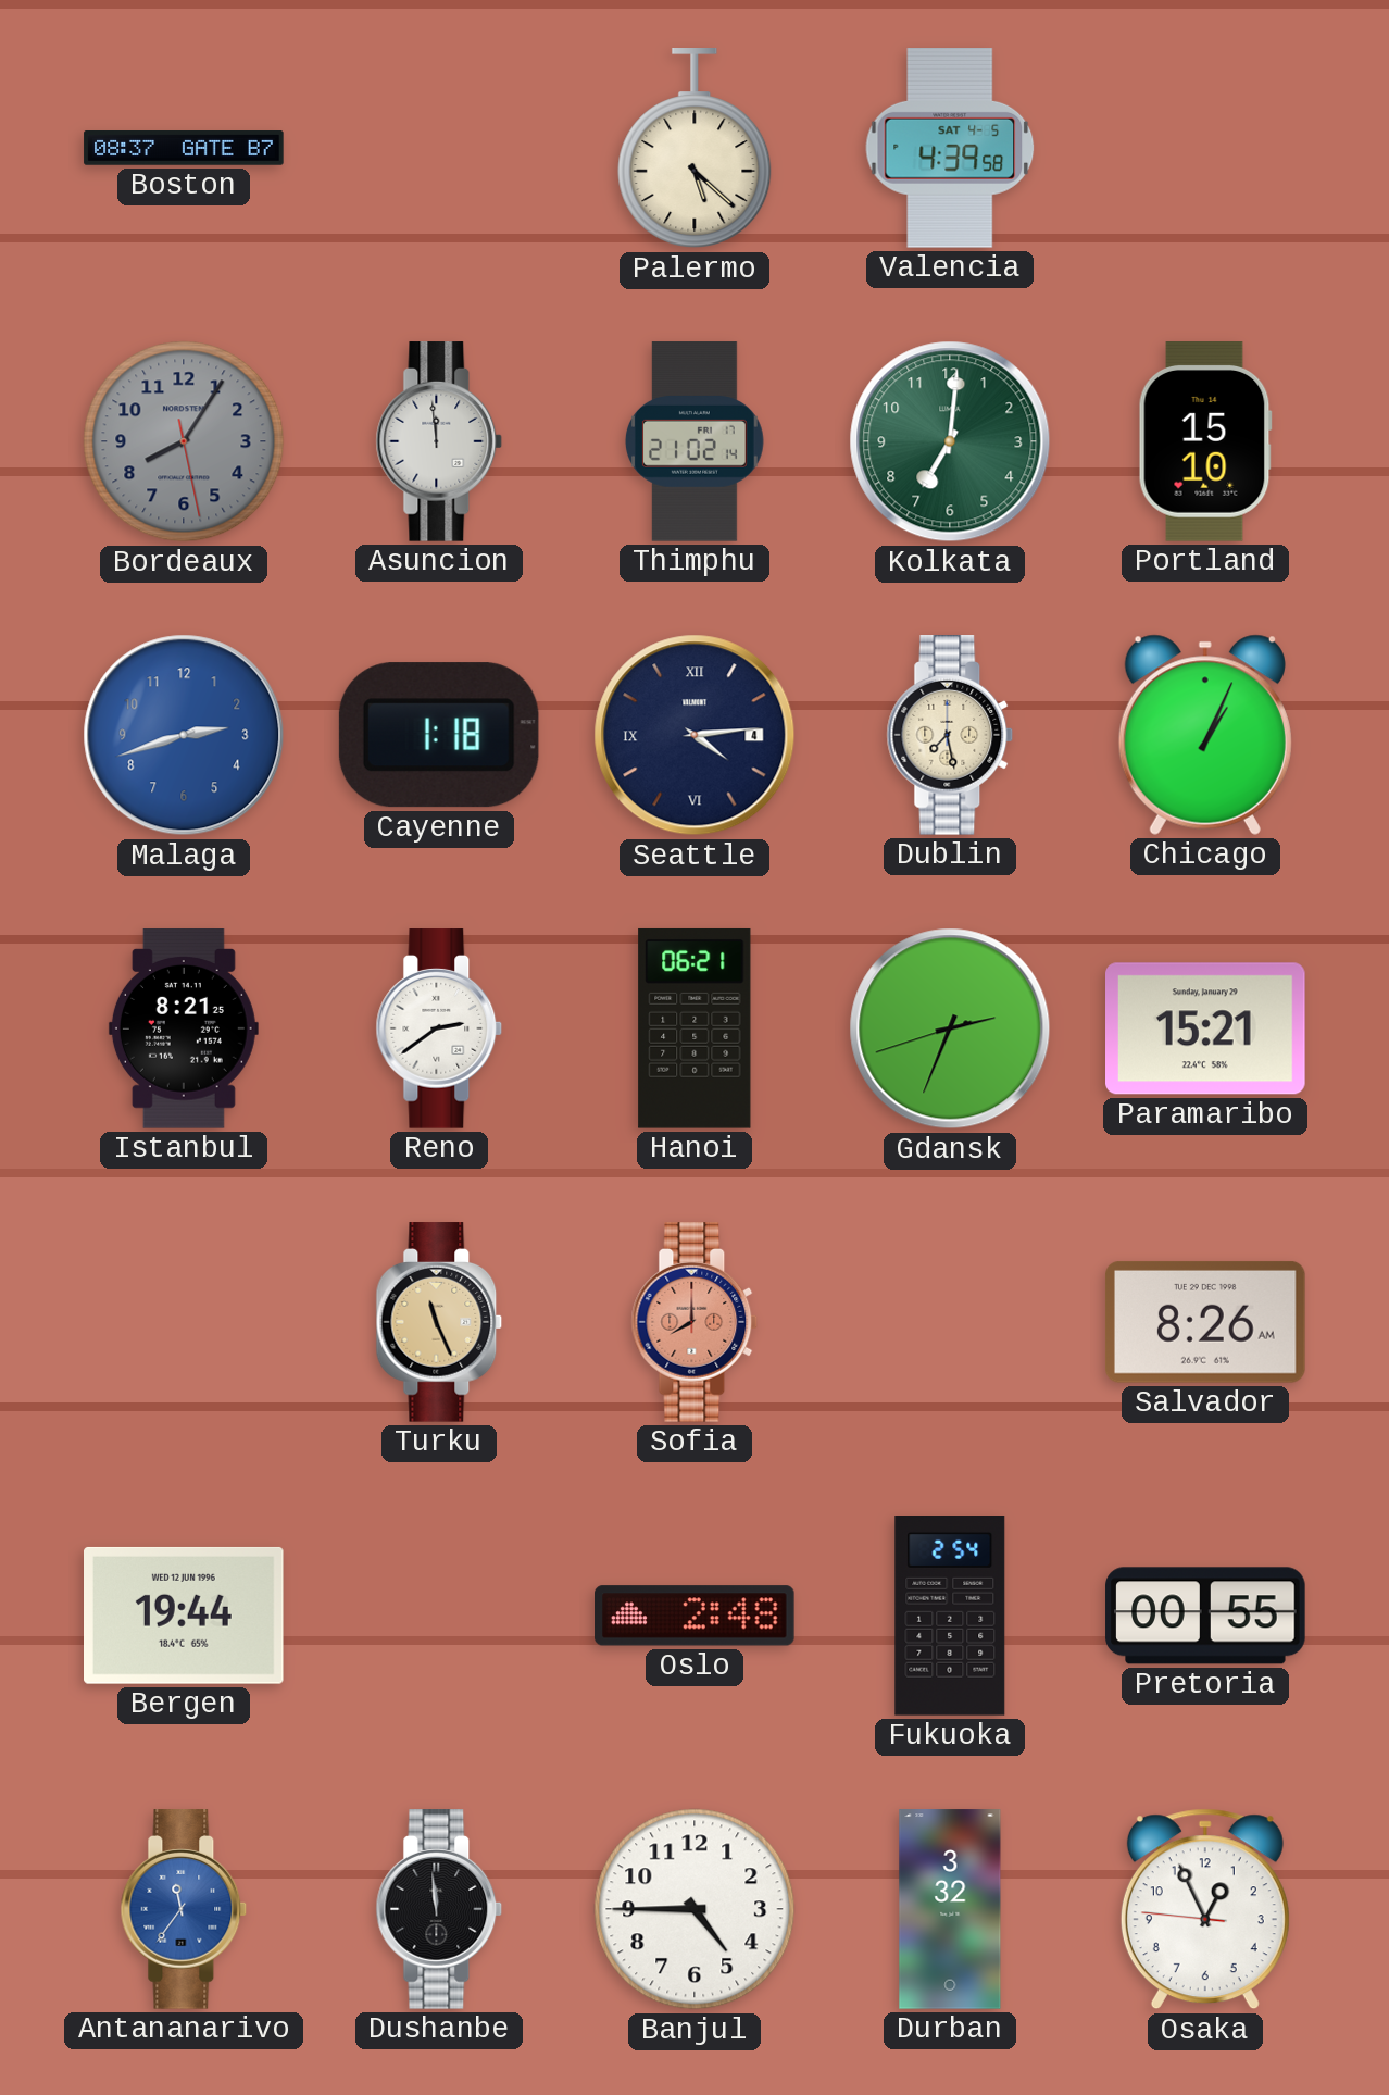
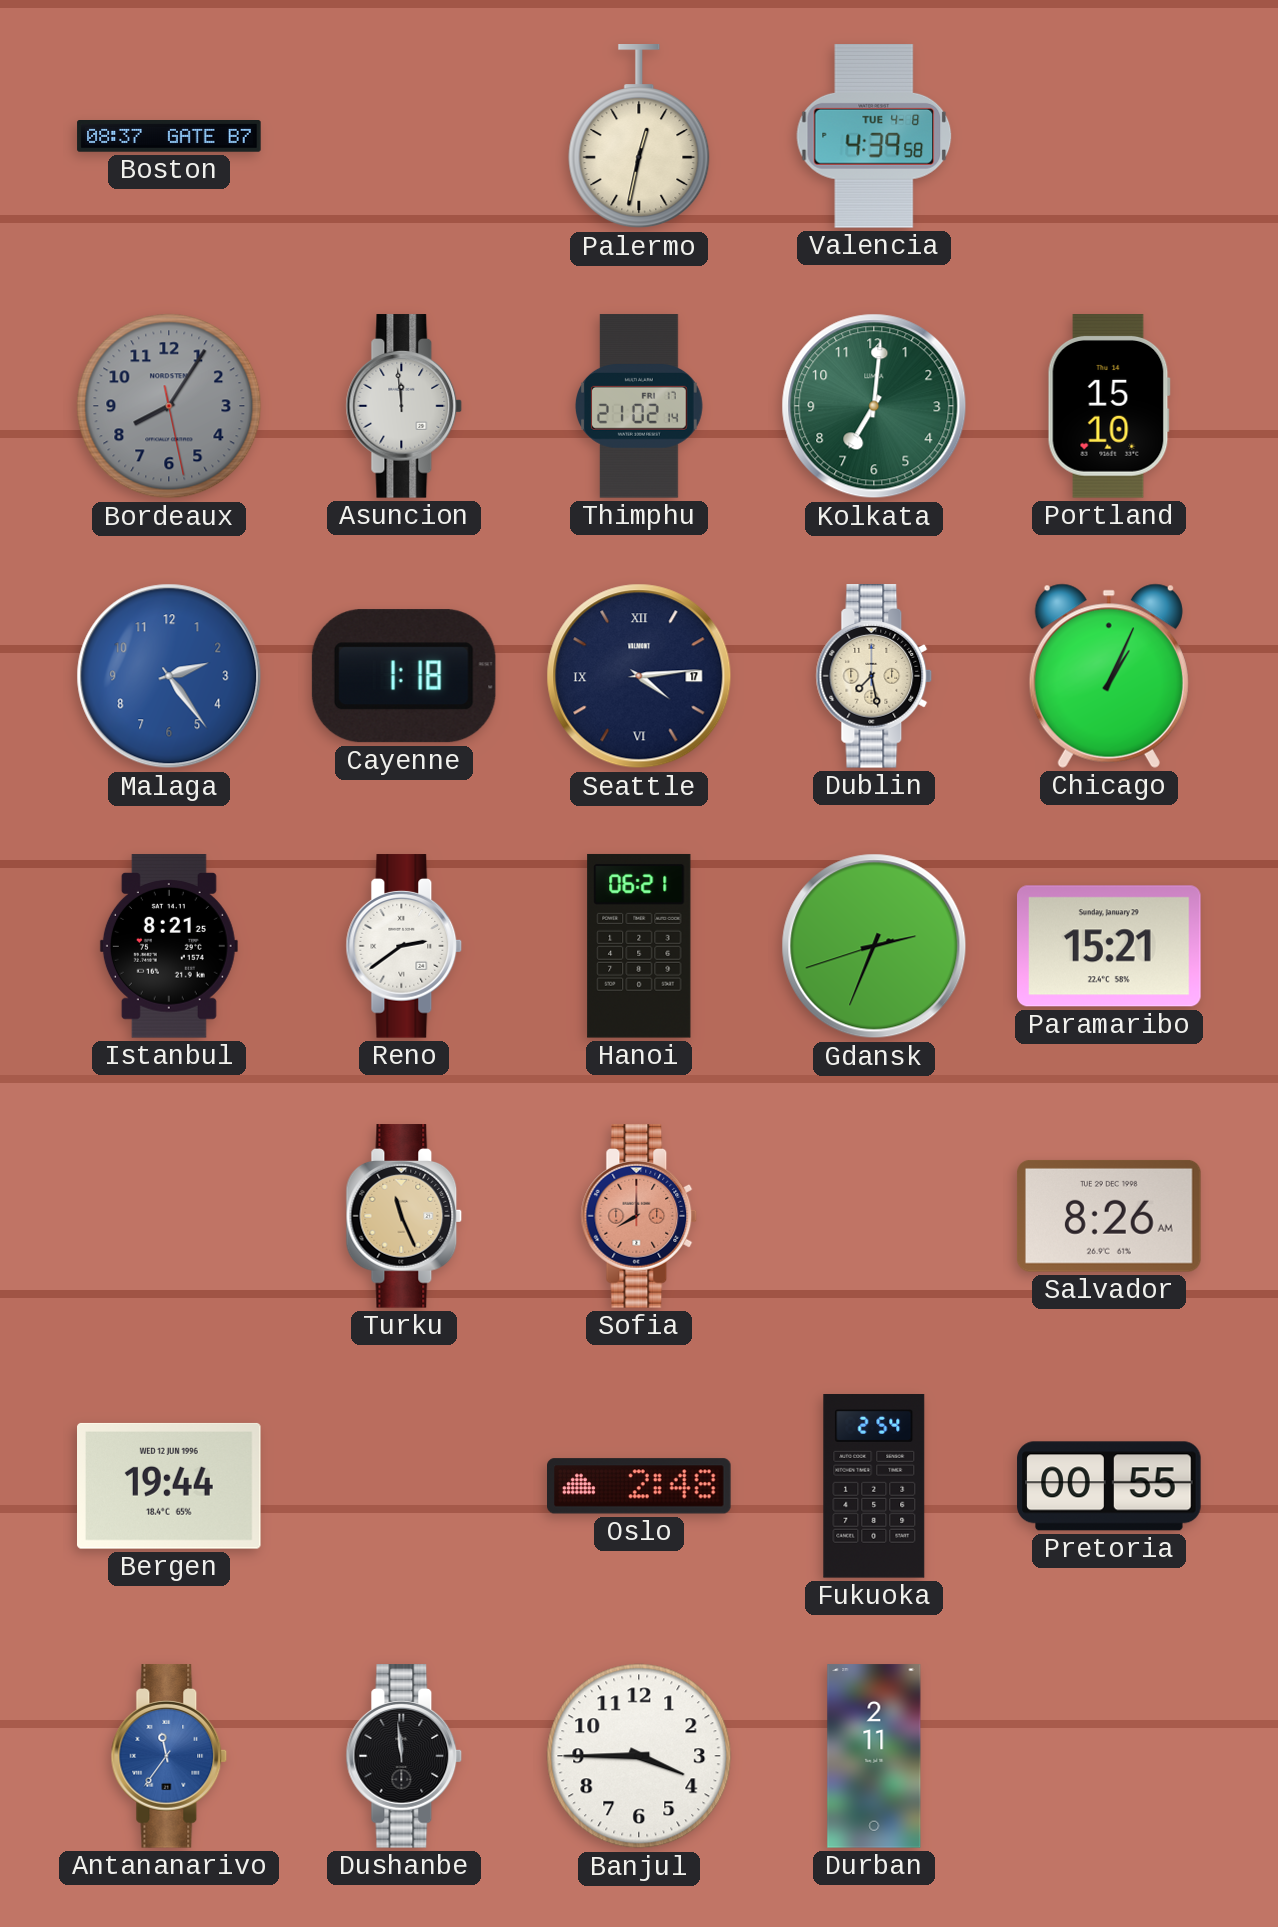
Palermo: 5:22 -> 12:32 (639, 137)
Valencia date: SAT 4-5 -> TUE 4-8 (874, 137)
Malaga: 2:42 -> 2:24 (169, 676)
Seattle date: 4 -> 17 (639, 676)
Banjul: 4:45 -> 3:45 (639, 1756)
Durban: 3:32 -> 2:11 (874, 1756)
Osaka: 12:55 -> none (1205, 1909)
